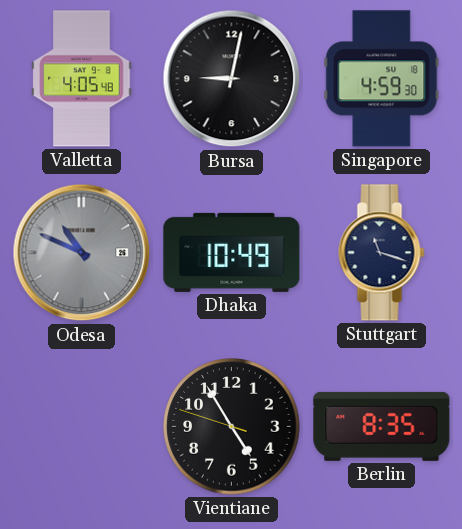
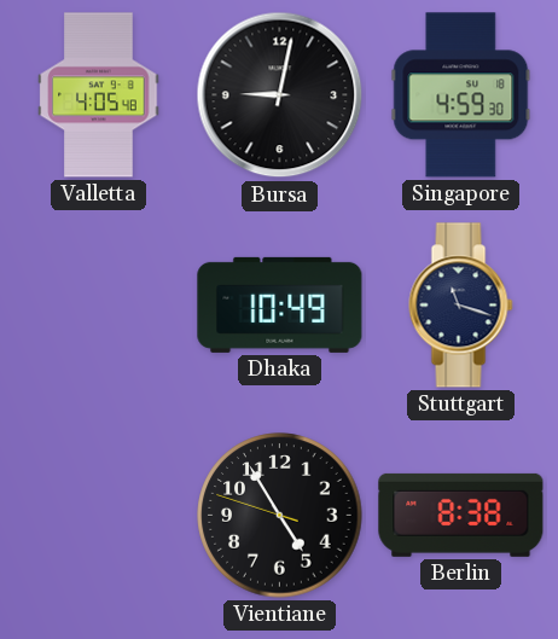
Odesa: 10:49 -> none (82, 253)
Berlin: 8:35 -> 8:38 (461, 515)
